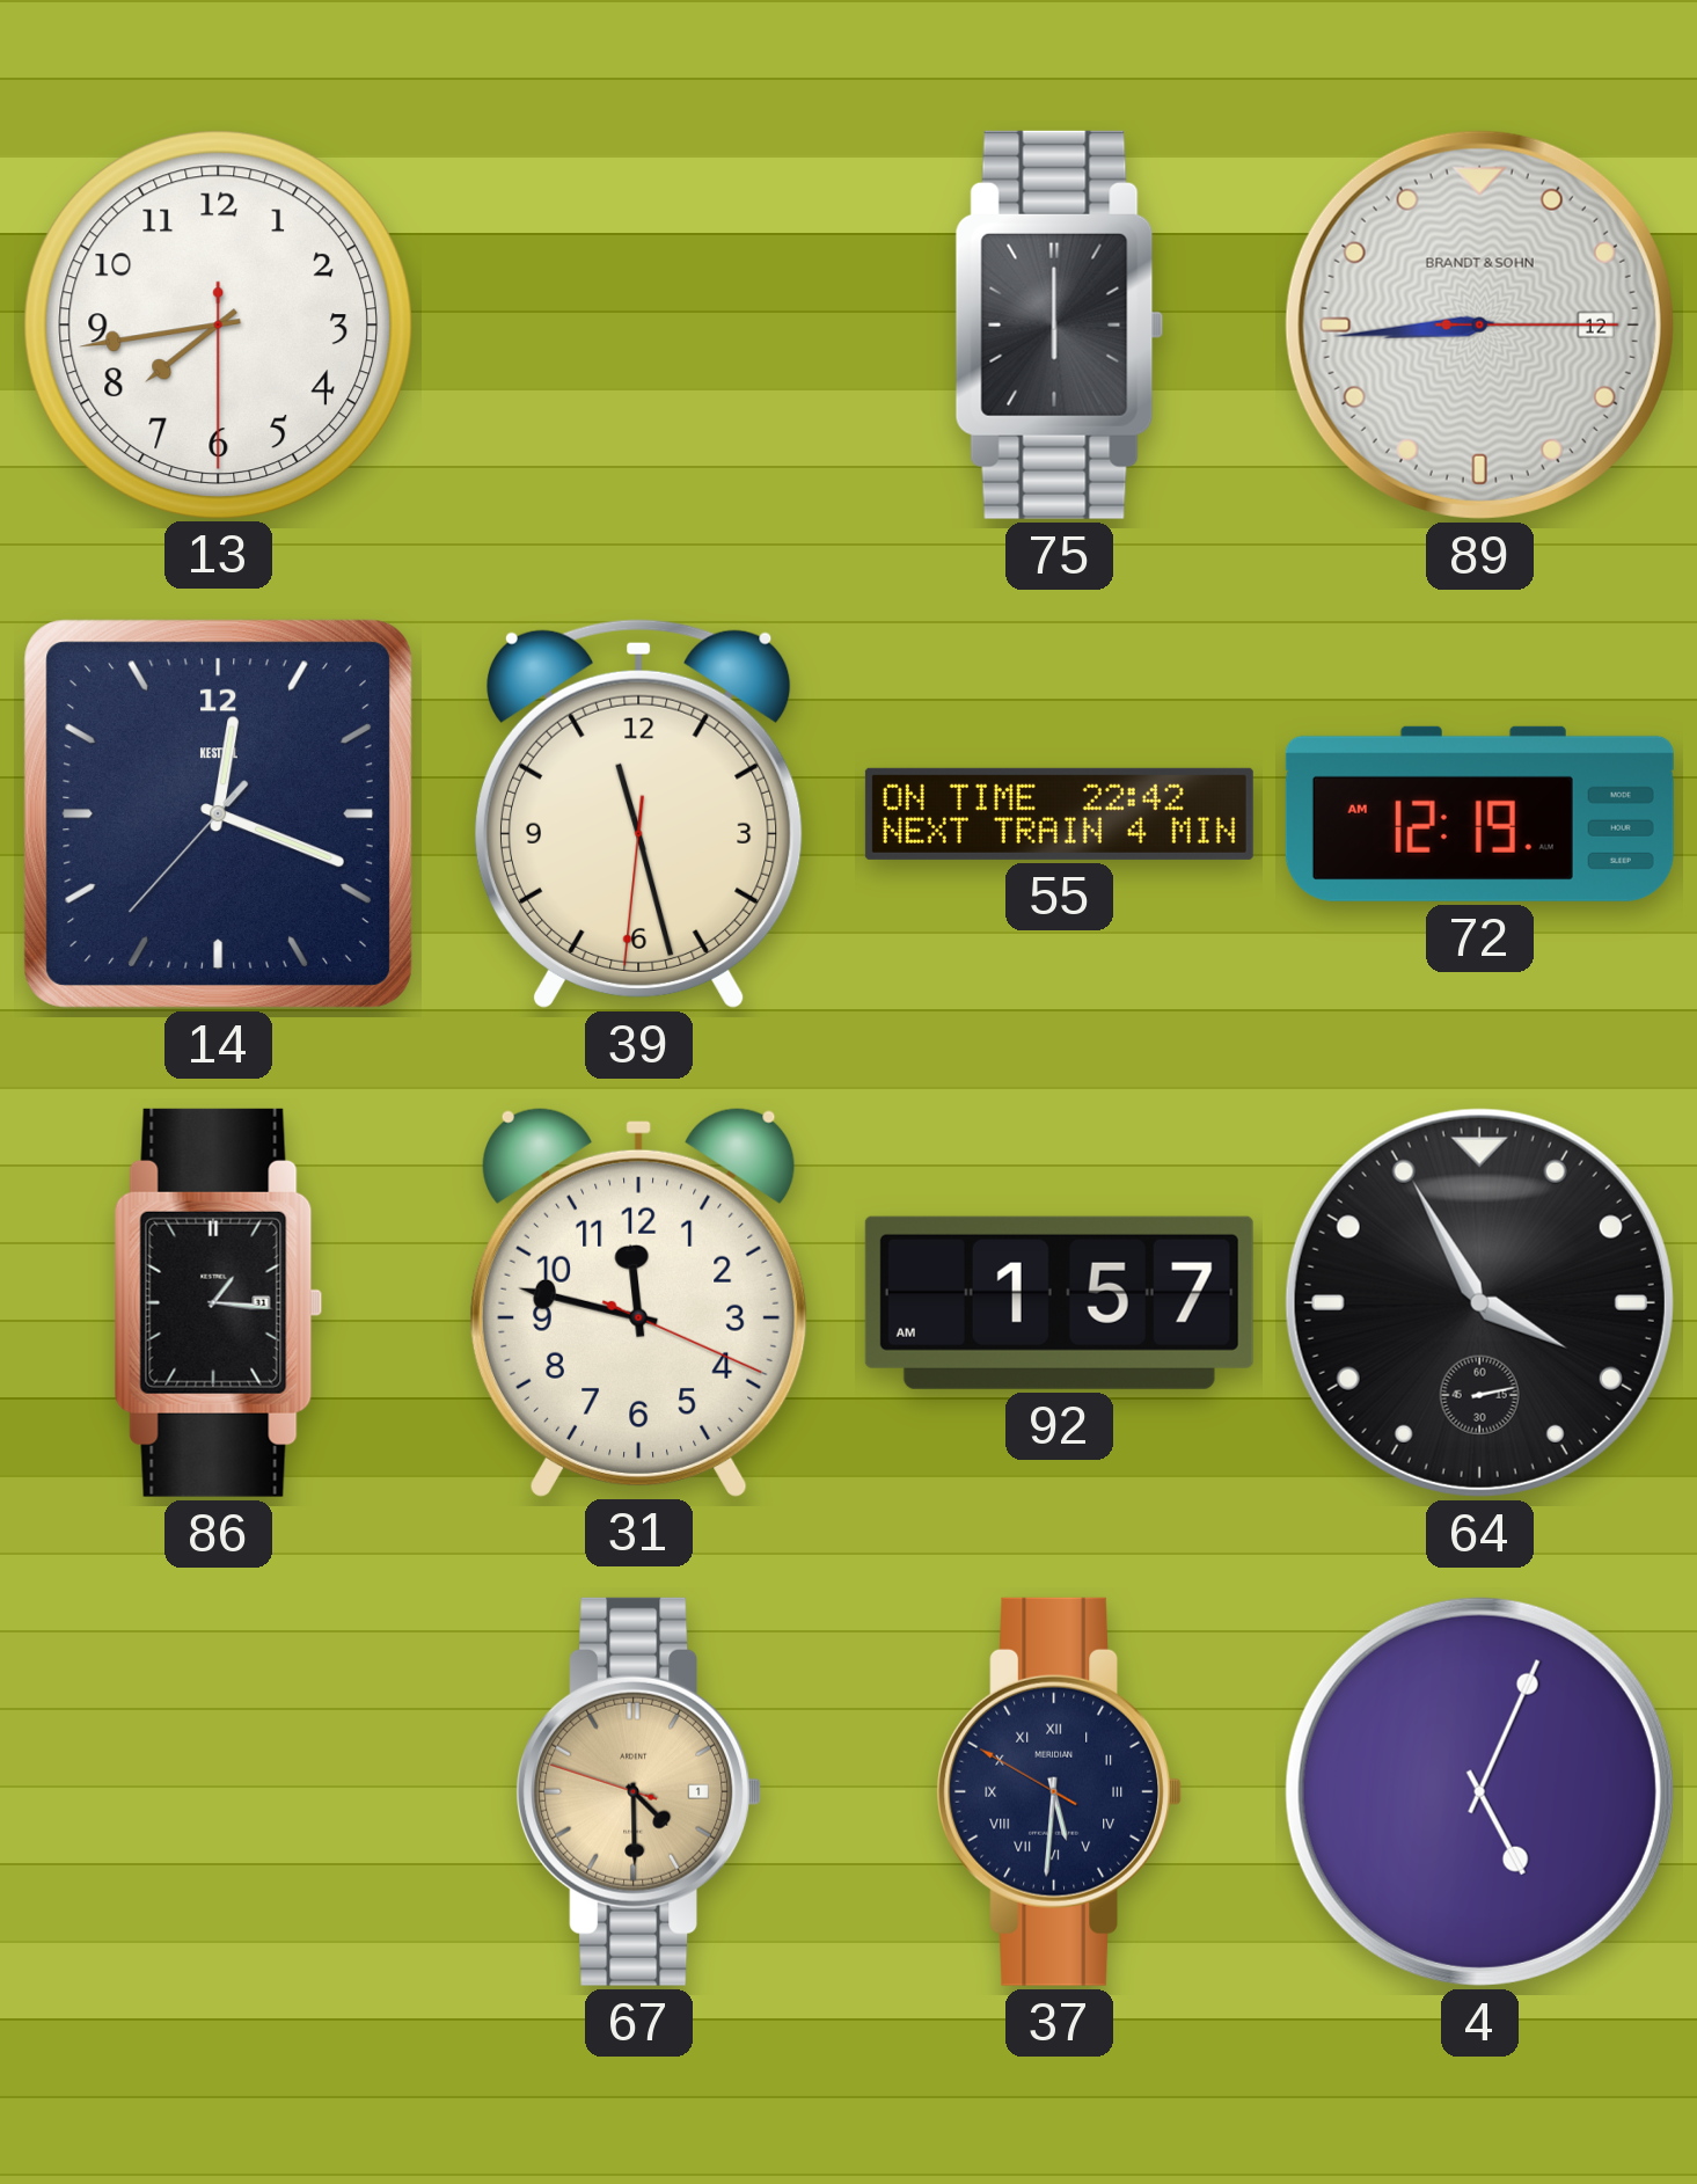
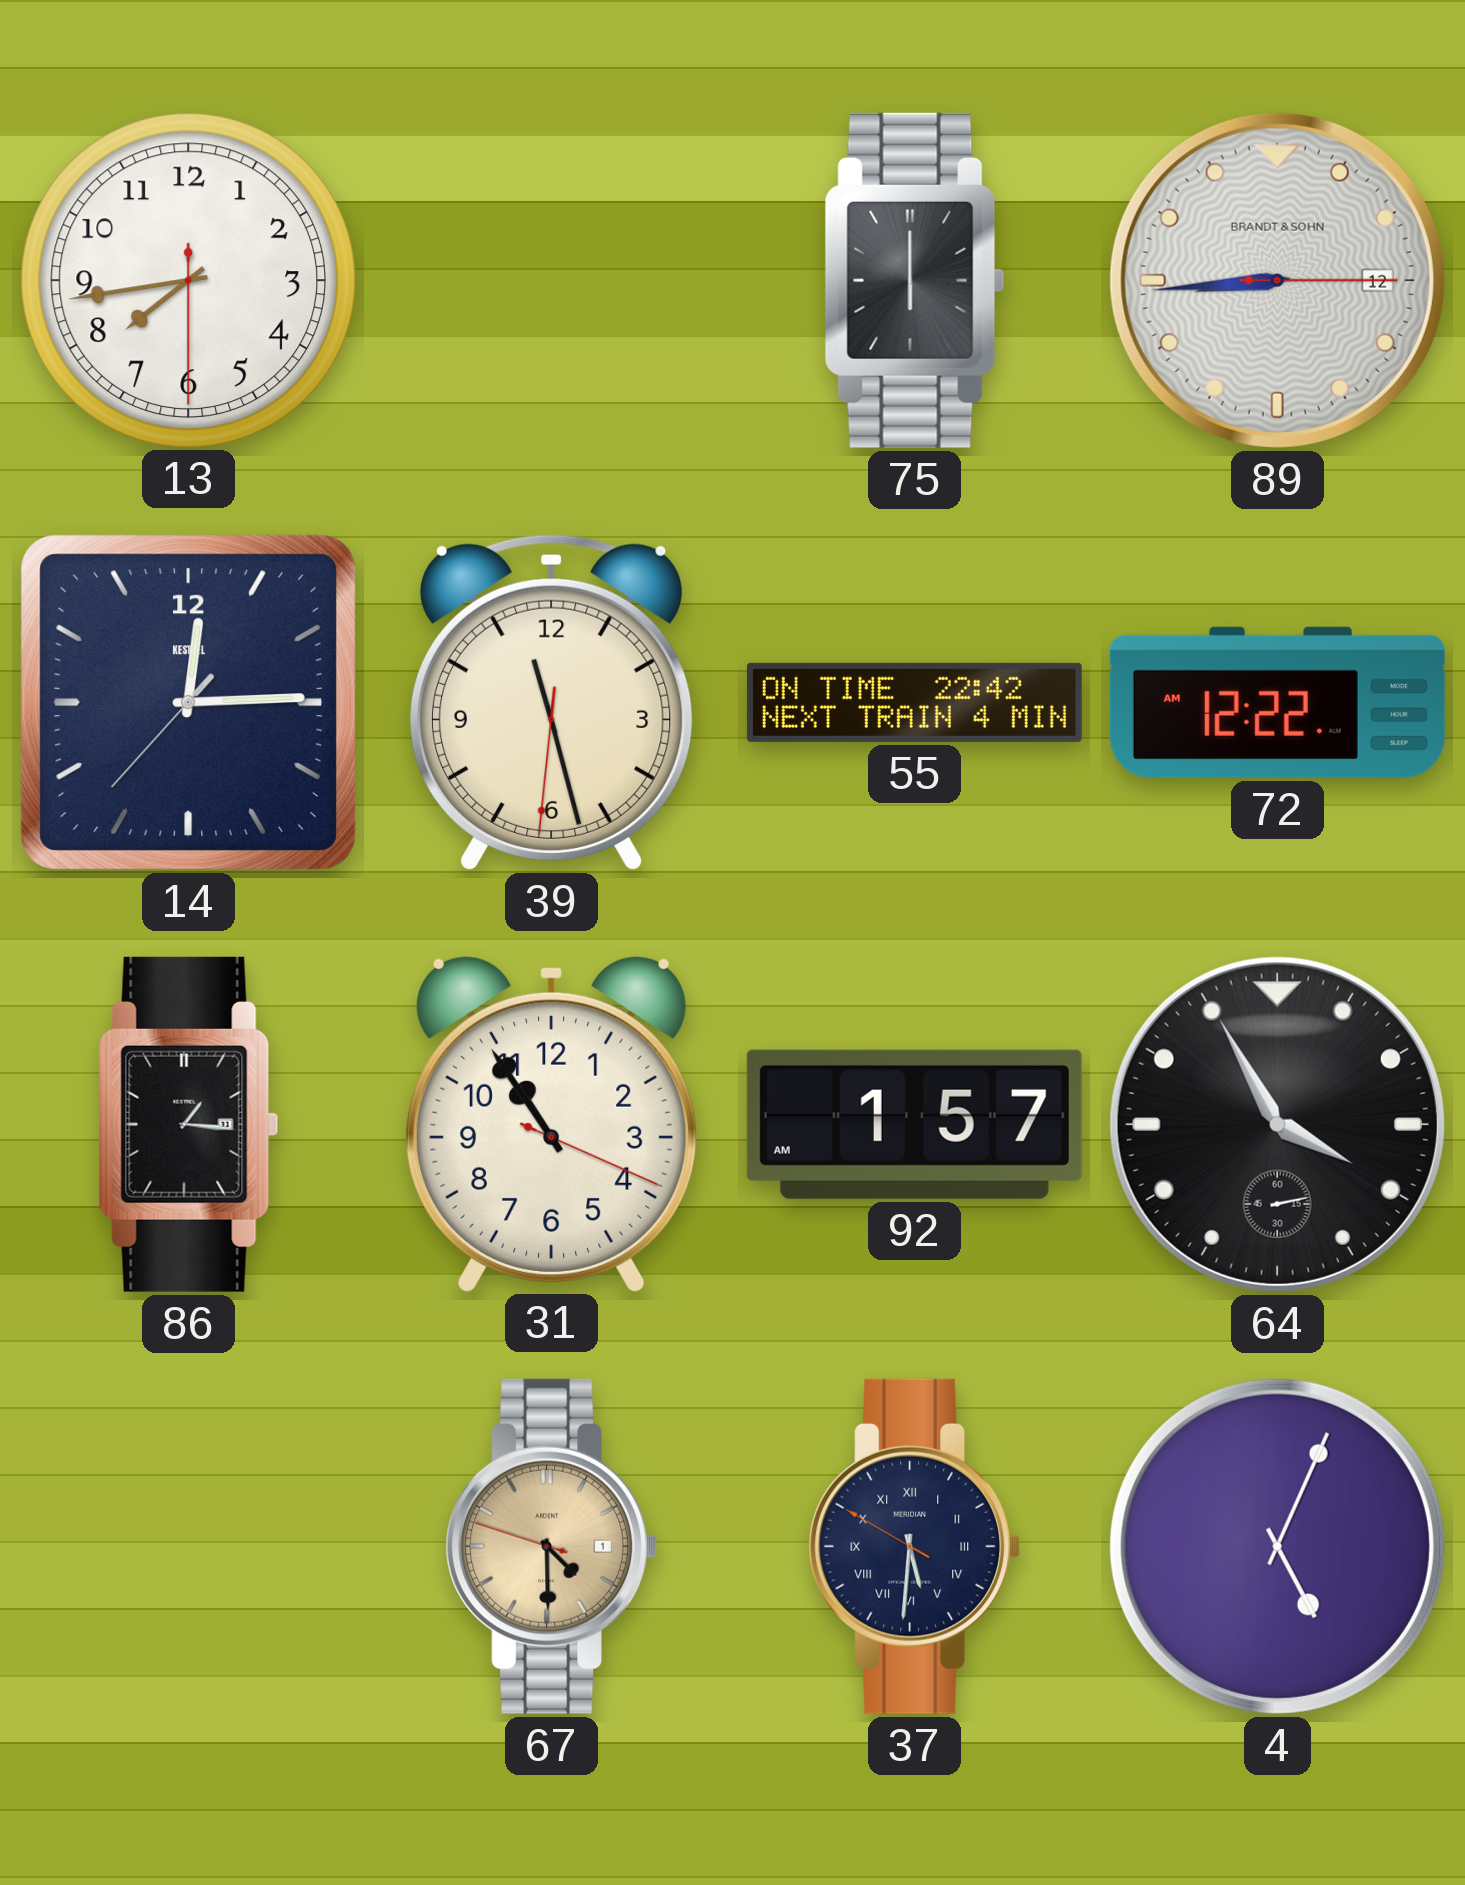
14: 12:18 -> 12:14 (188, 702)
72: 12:19 -> 12:22 (1277, 702)
31: 11:47 -> 10:54 (551, 1124)
